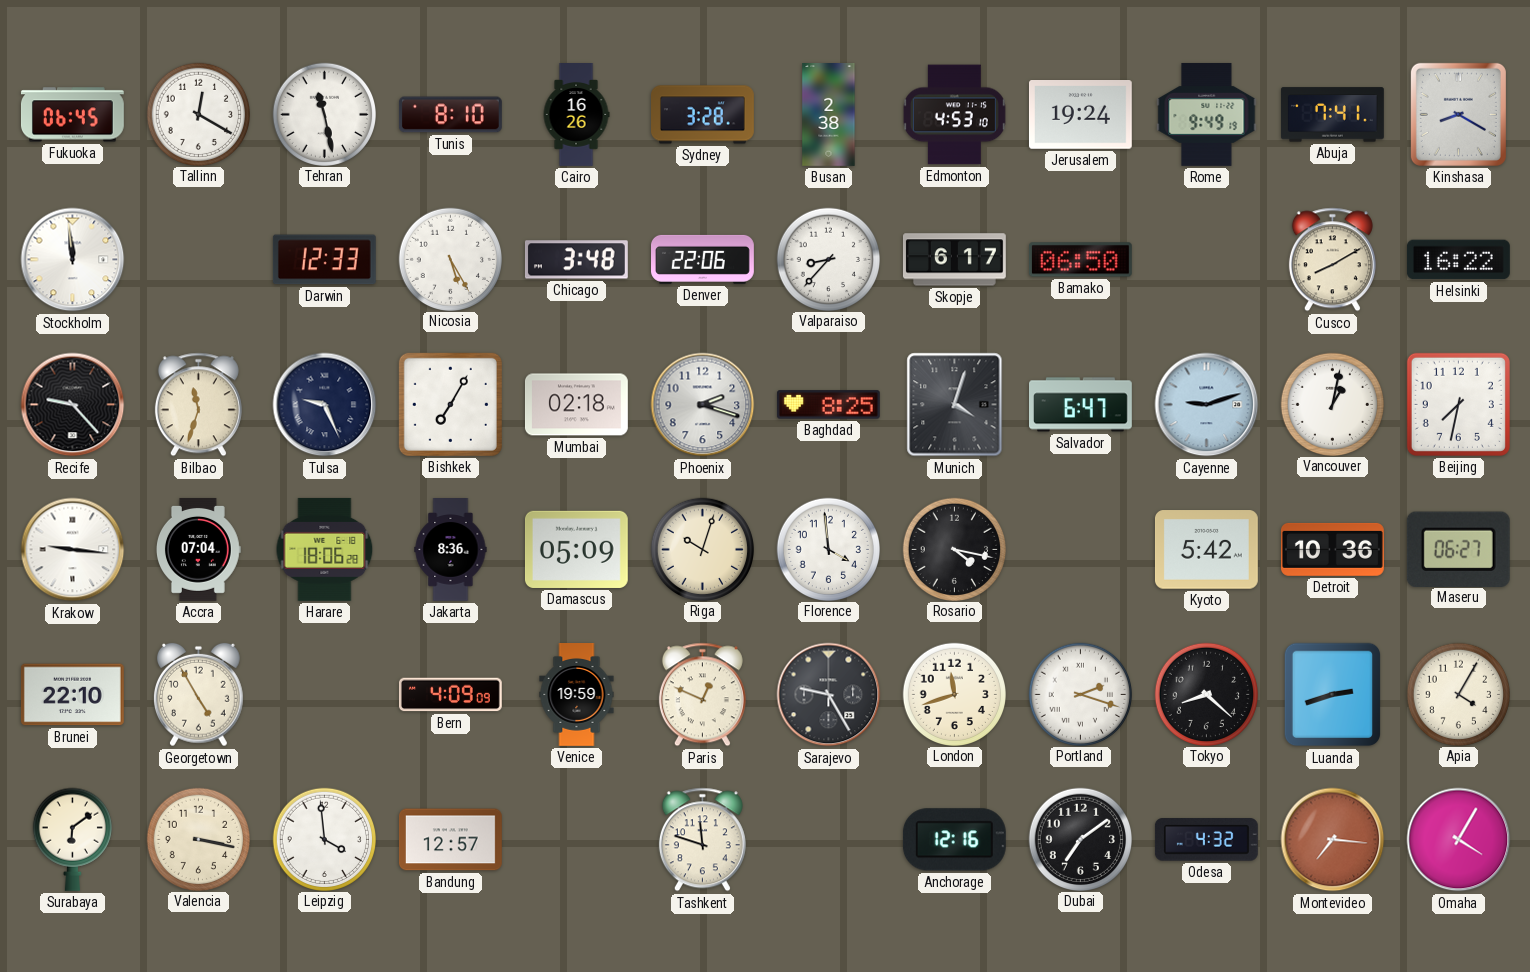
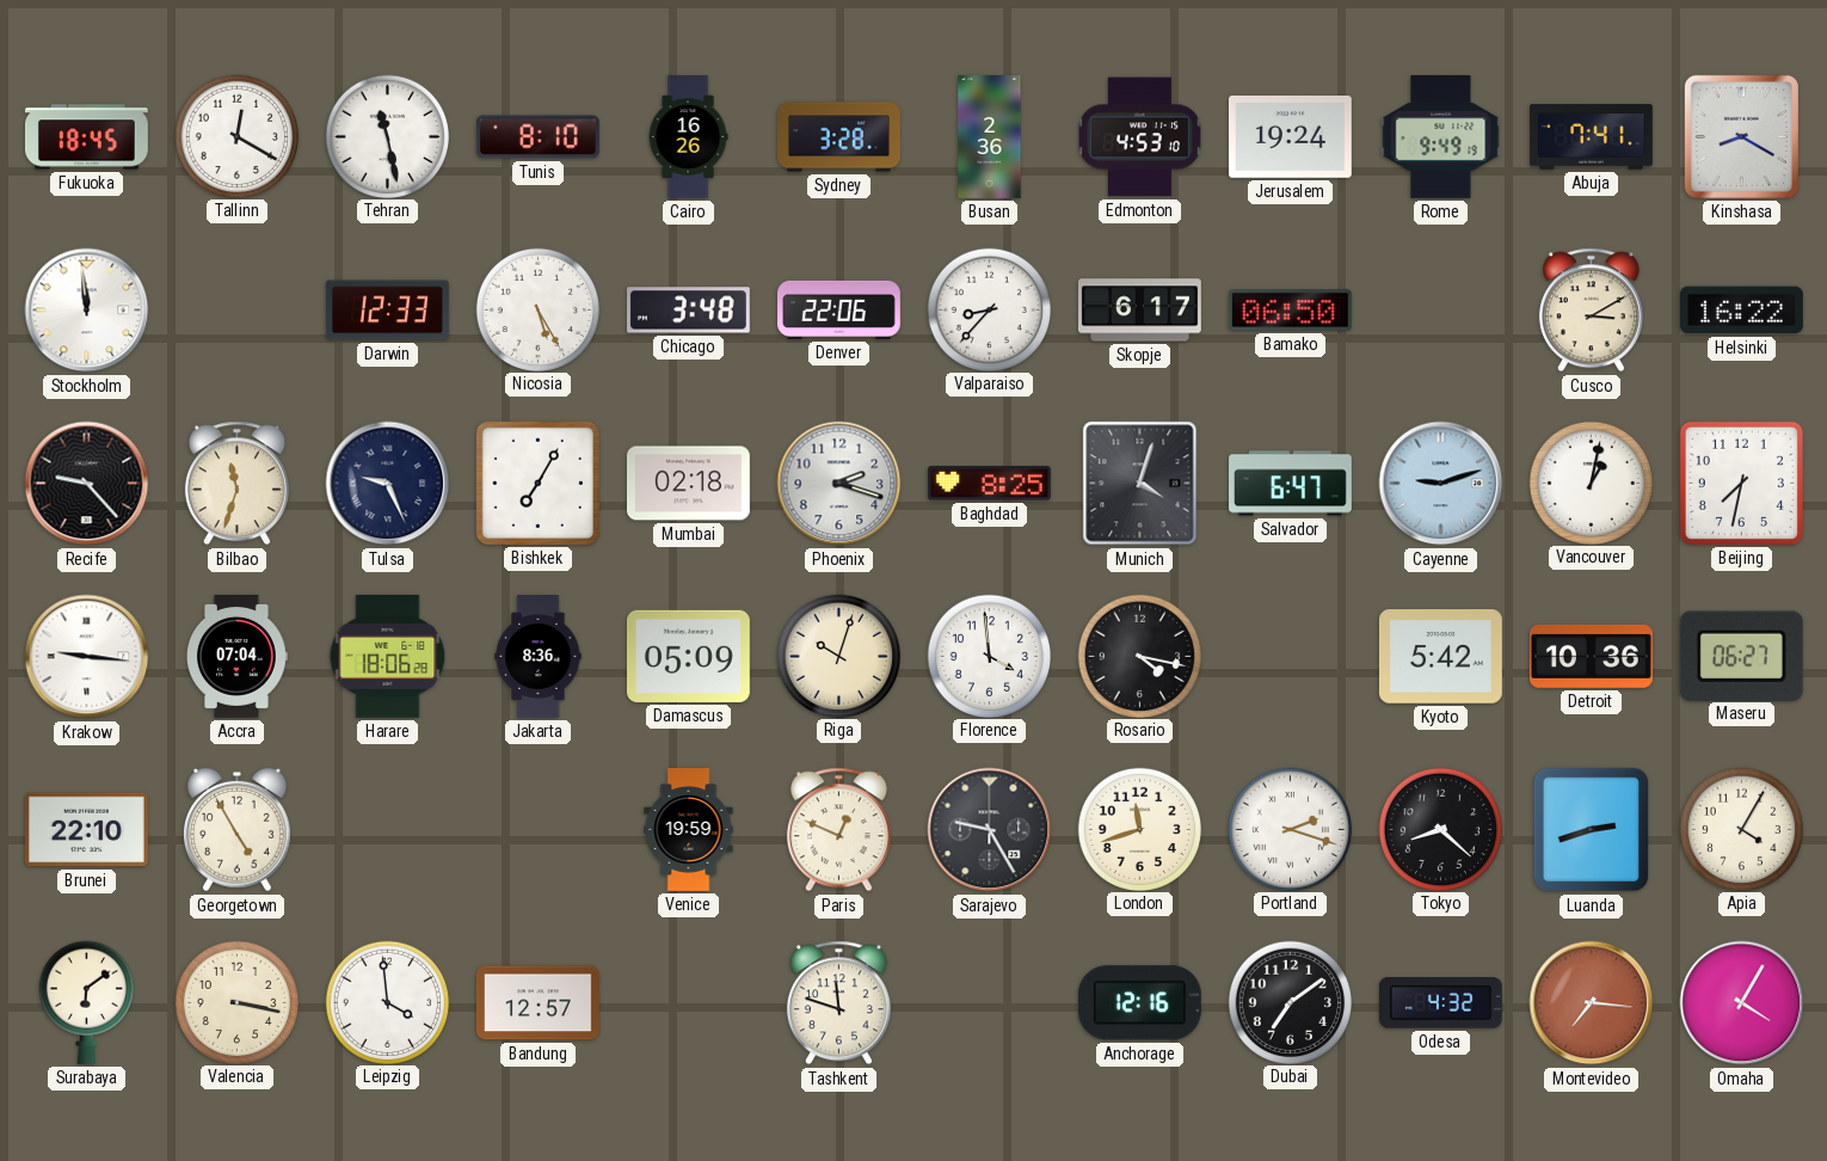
Fukuoka: 06:45 -> 18:45 (87, 137)
Busan: 2:38 -> 2:36 (990, 137)
Cusco: 8:10 -> 3:10 (1591, 311)
Bern: 4:09 -> none (450, 695)
